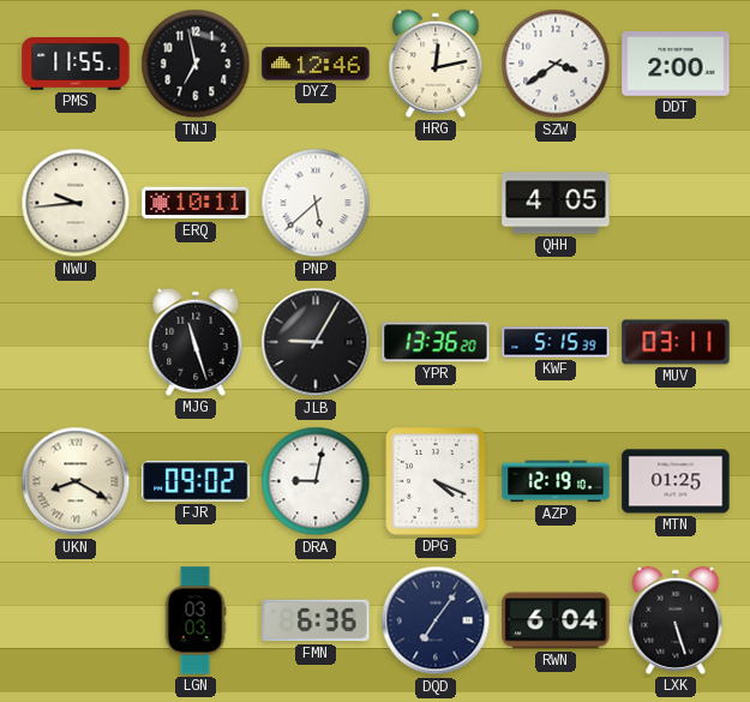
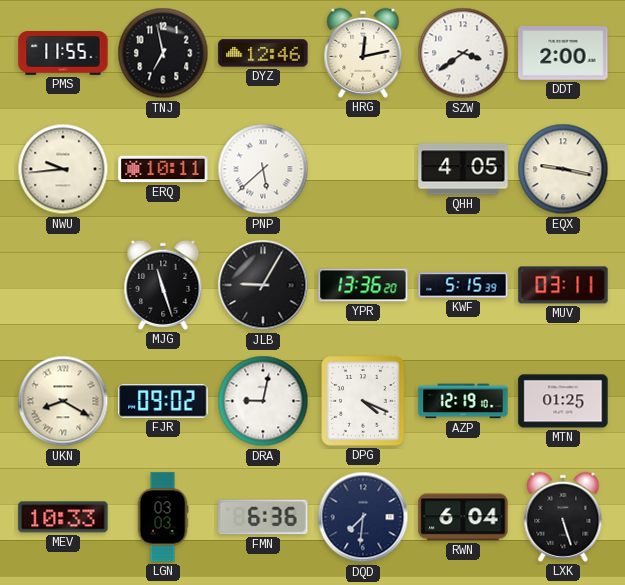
EQX: none -> 9:17 (563, 169)
MEV: none -> 10:33 (63, 517)
DQD: 7:06 -> 7:31 (363, 517)
